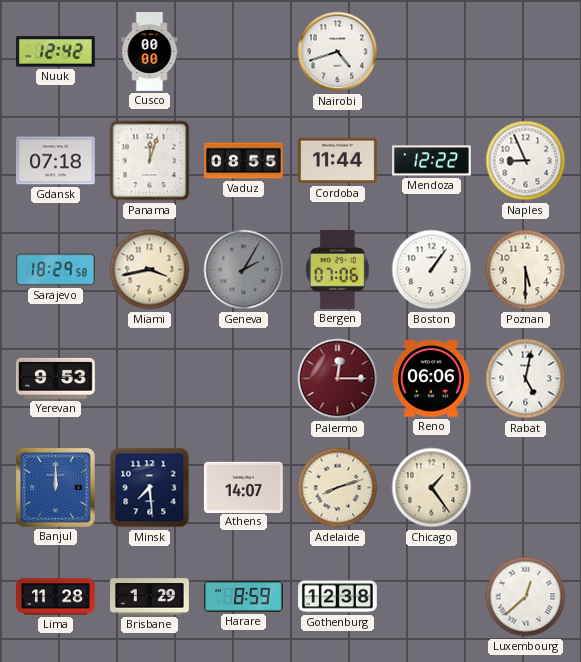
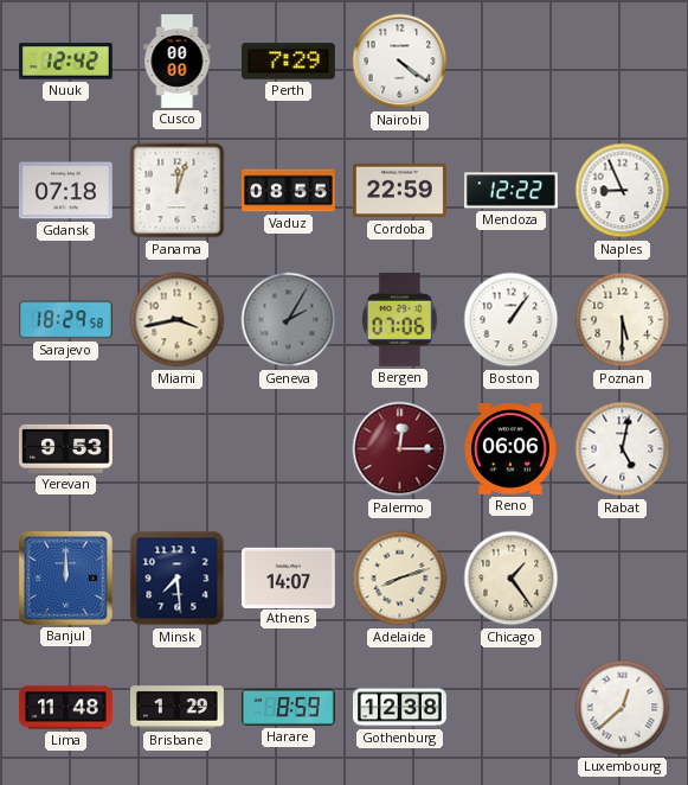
Perth: none -> 7:29 (289, 62)
Nairobi: 4:42 -> 4:21 (400, 62)
Cordoba: 11:44 -> 22:59 (400, 191)
Lima: 11:28 -> 11:48 (66, 708)
